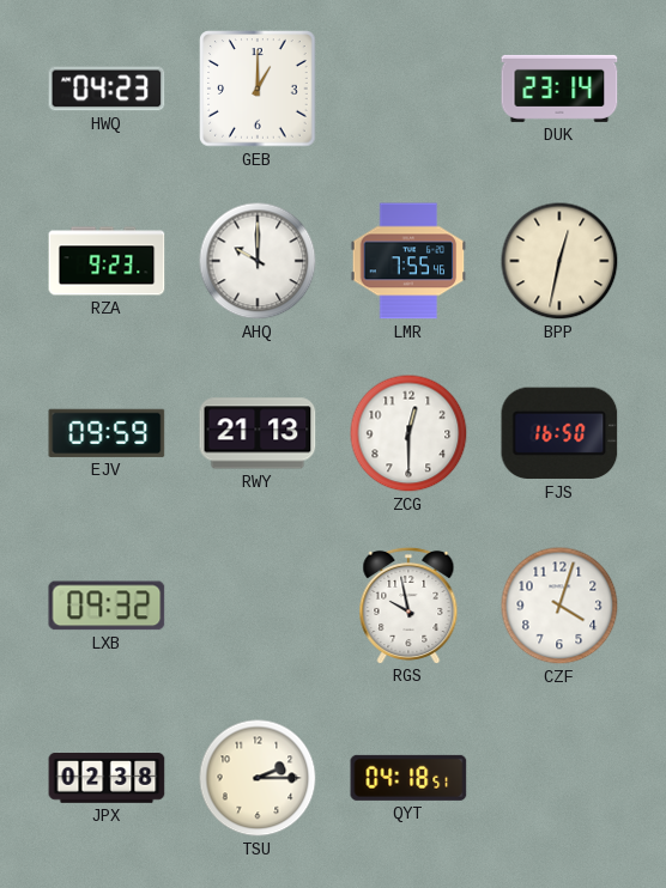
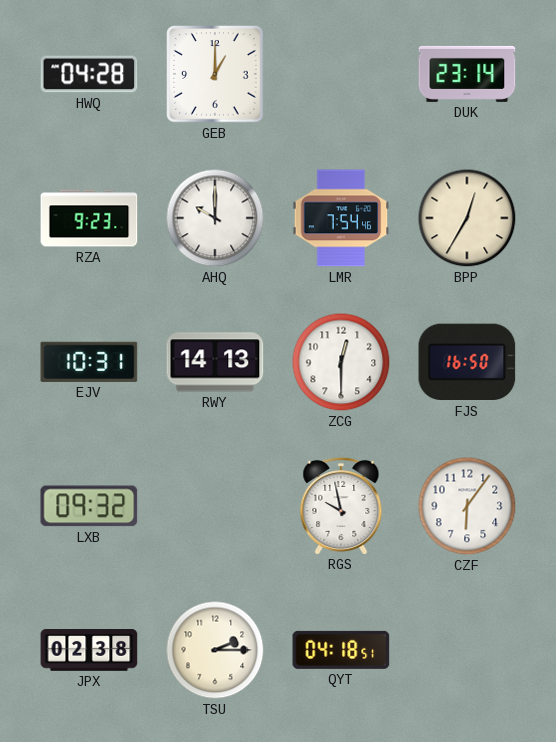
HWQ: 04:23 -> 04:28 (89, 74)
LMR: 7:55 -> 7:54 (341, 218)
BPP: 12:32 -> 12:35 (467, 218)
EJV: 09:59 -> 10:31 (89, 362)
RWY: 21:13 -> 14:13 (215, 362)
CZF: 4:03 -> 6:06 (467, 506)
